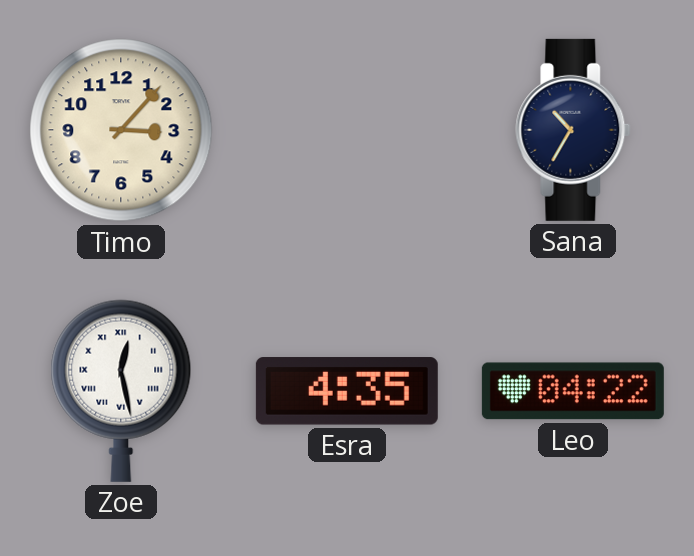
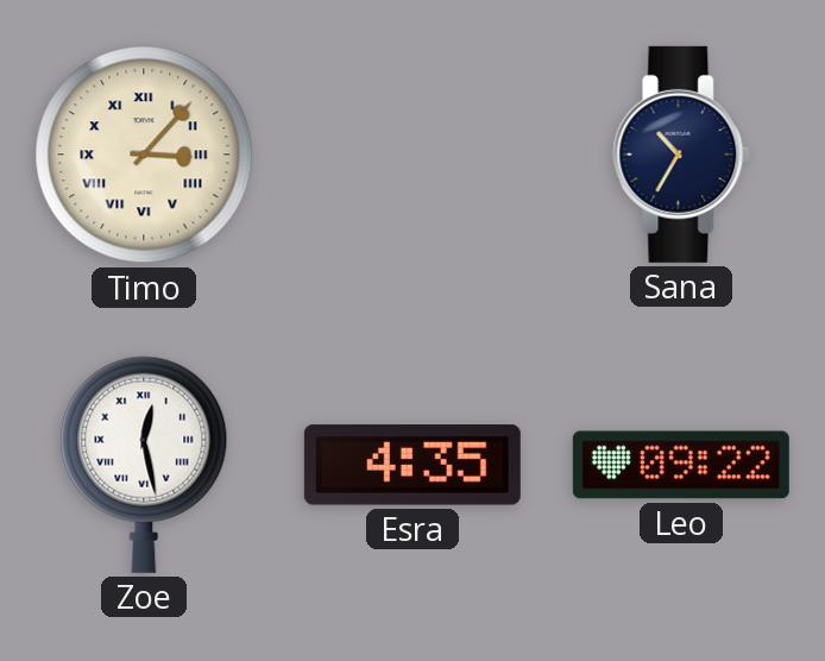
Timo numerals: Arabic -> Roman (144, 155)
Leo: 04:22 -> 09:22 (681, 465)
